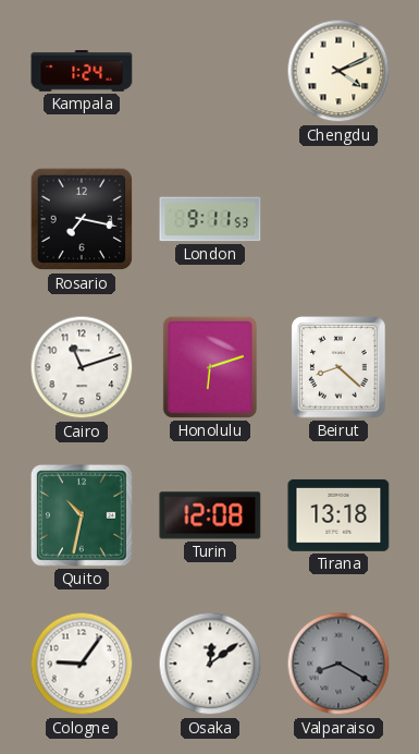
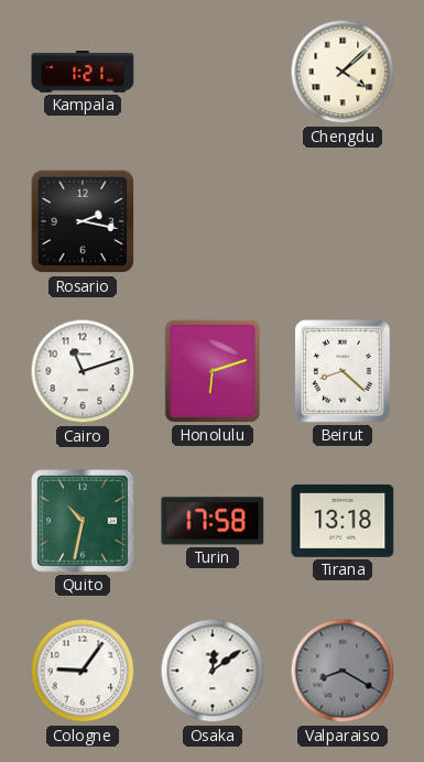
Kampala: 1:24 -> 1:21 (83, 73)
Chengdu: 4:11 -> 4:08 (343, 72)
Rosario: 7:17 -> 2:17 (83, 221)
London: 9:11 -> none (210, 219)
Turin: 12:08 -> 17:58 (213, 521)
